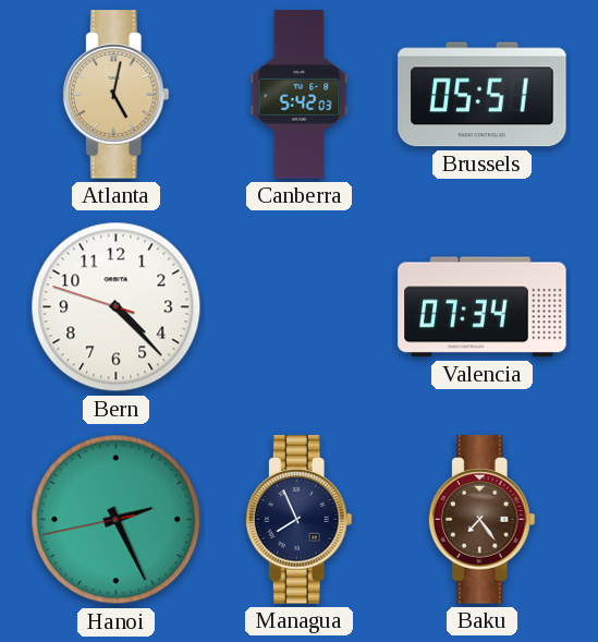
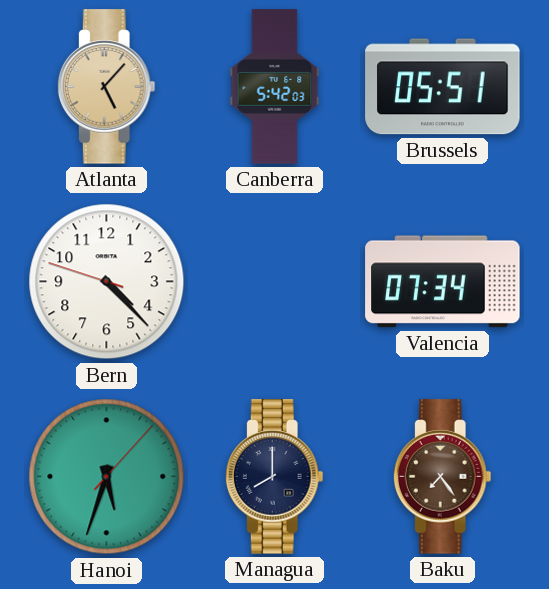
Atlanta: 5:02 -> 5:07 (106, 87)
Hanoi: 2:25 -> 5:33 (107, 477)
Managua: 7:56 -> 8:00 (274, 477)
